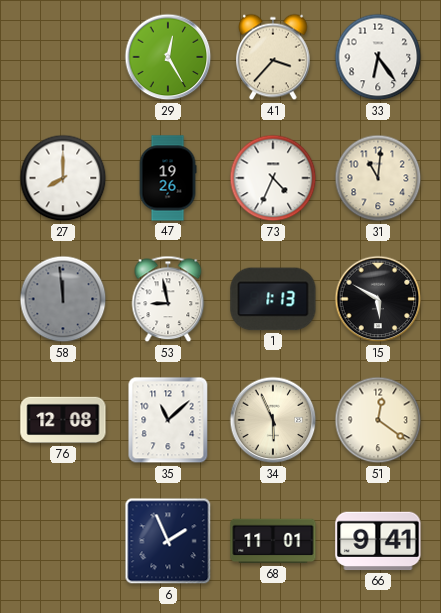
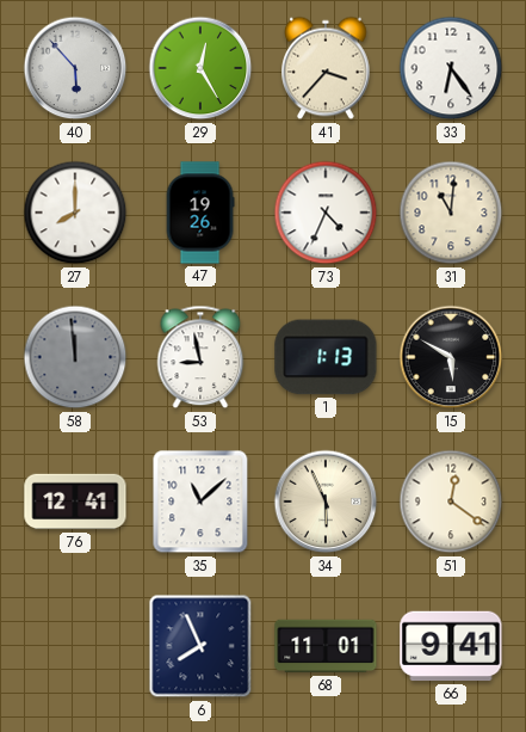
40: none -> 5:53 (75, 68)
76: 12:08 -> 12:41 (75, 502)
6: 1:56 -> 7:56 (200, 646)
